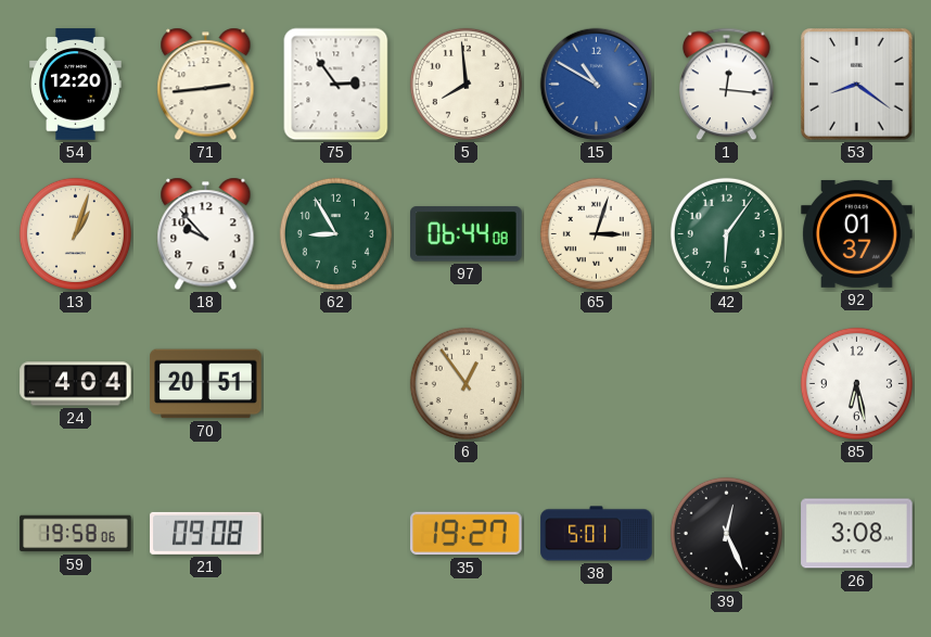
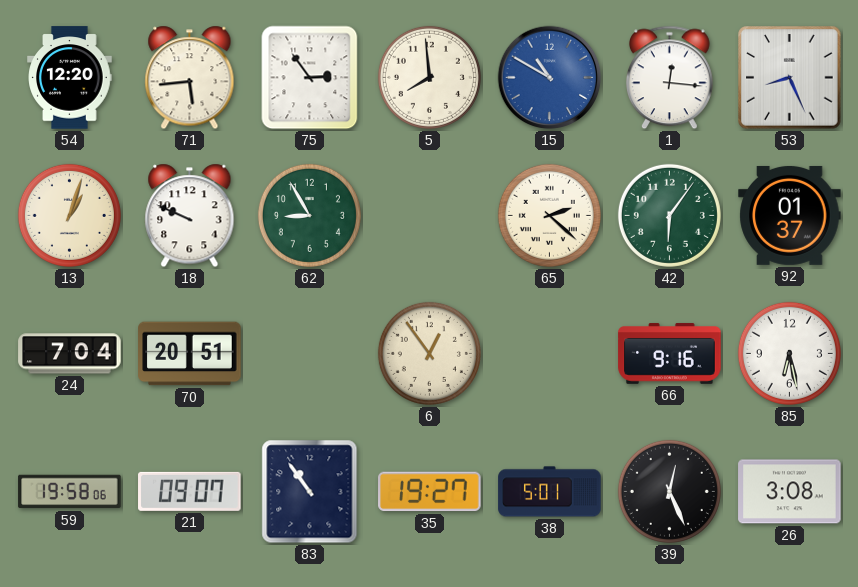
71: 2:44 -> 5:44 (190, 78)
53: 8:21 -> 8:26 (790, 78)
18: 9:53 -> 9:49 (190, 216)
97: 06:44 -> none (467, 234)
65: 3:03 -> 2:22 (549, 215)
24: 4:04 -> 7:04 (70, 354)
66: none -> 9:16 (670, 354)
21: 09:08 -> 09:07 (190, 491)
83: none -> 10:54 (310, 492)
